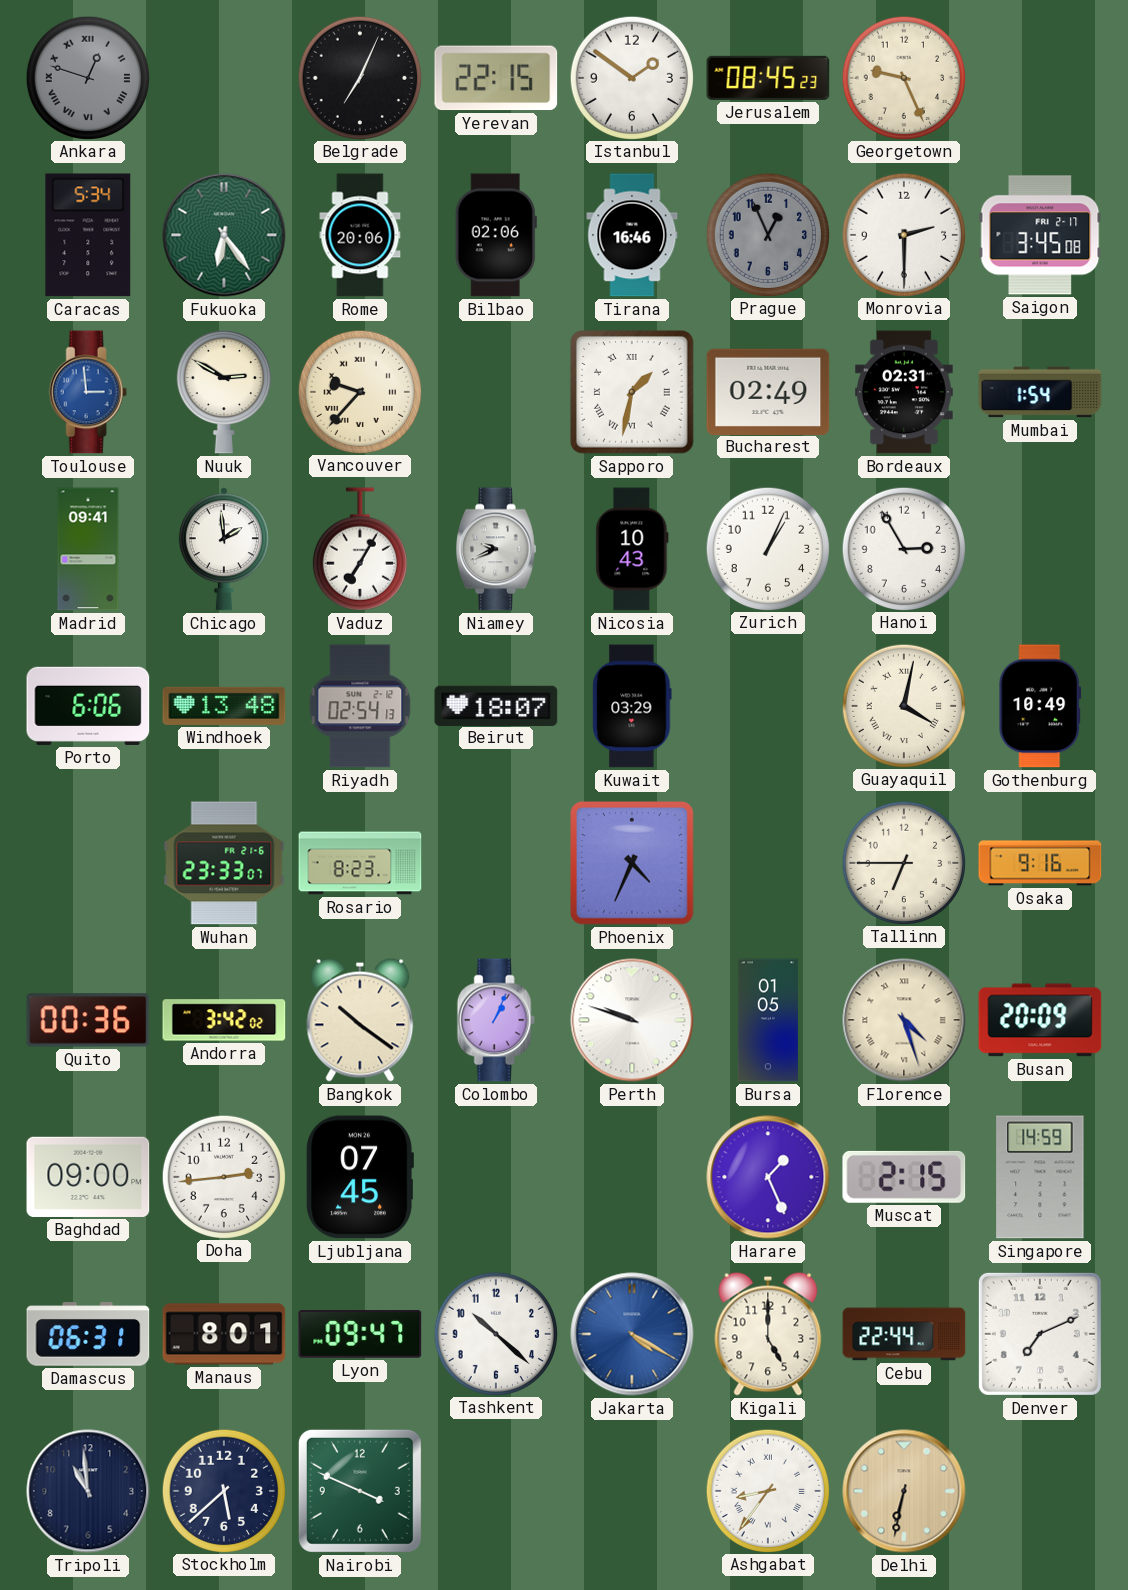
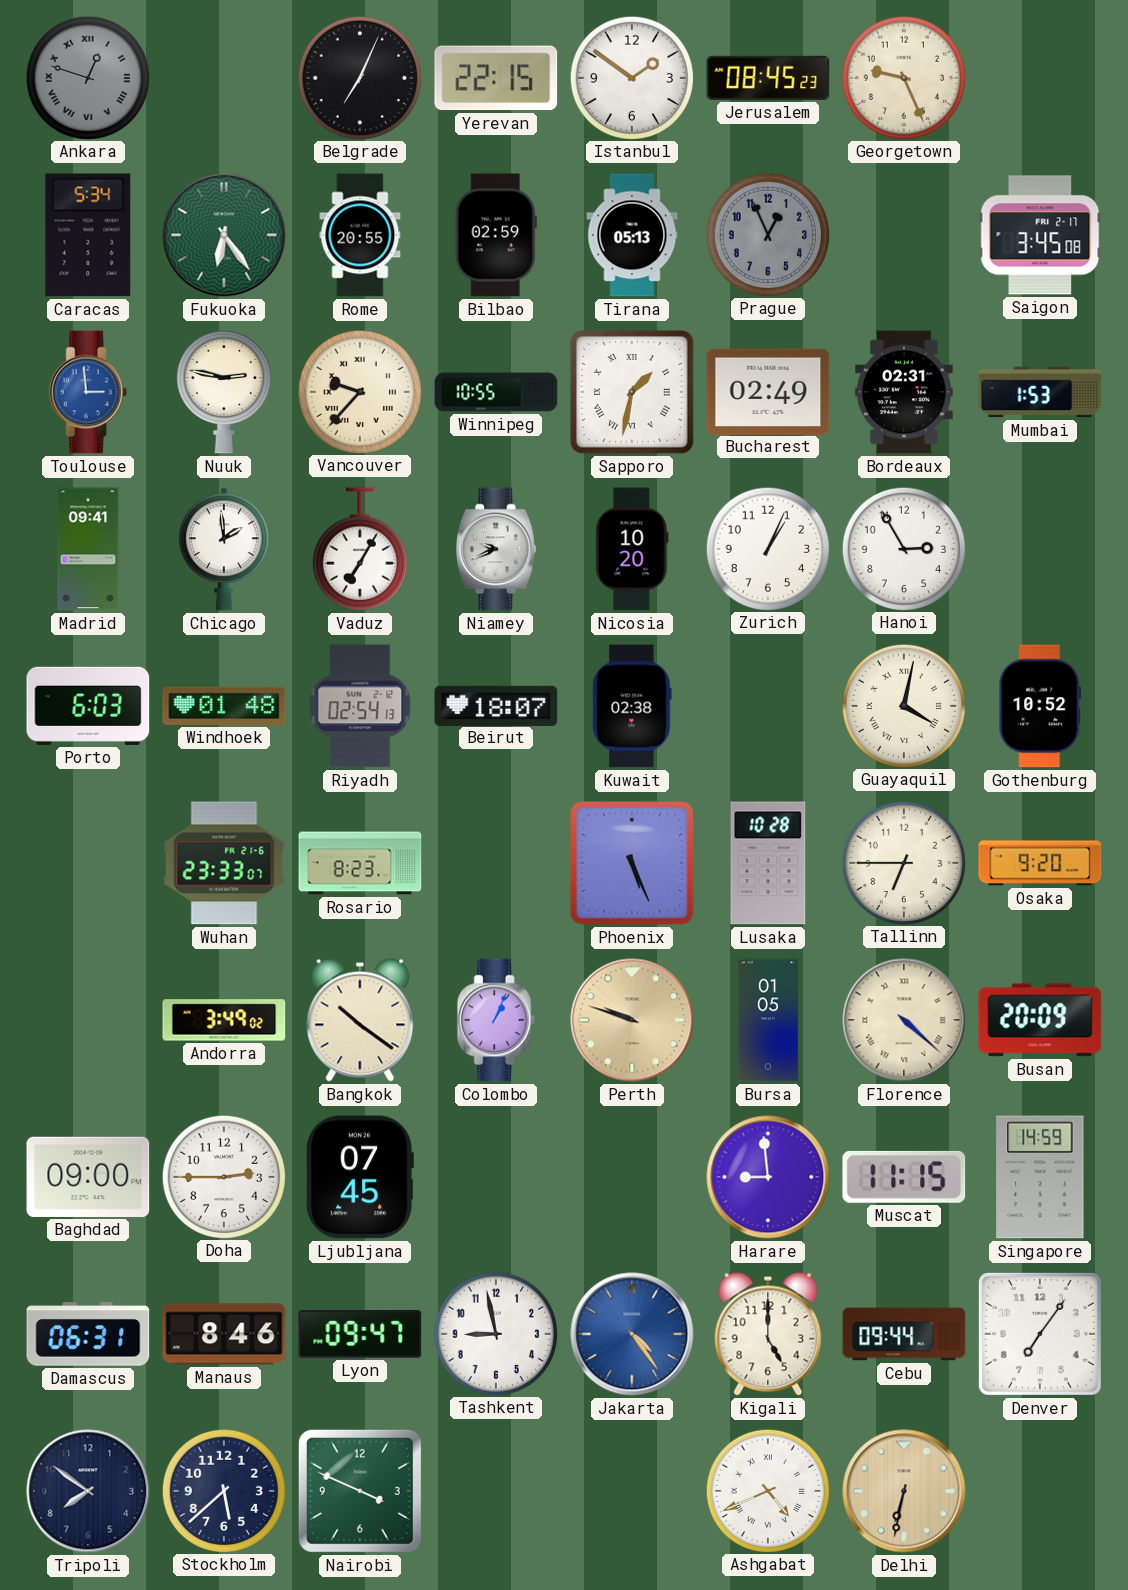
Rome: 20:06 -> 20:55 (360, 235)
Bilbao: 02:06 -> 02:59 (496, 235)
Tirana: 16:46 -> 05:13 (632, 235)
Monrovia: 2:30 -> none (903, 234)
Nuuk: 2:50 -> 2:47 (224, 392)
Winnipeg: none -> 10:55 (496, 392)
Mumbai: 1:54 -> 1:53 (1040, 392)
Nicosia: 10:43 -> 10:20 (632, 549)
Porto: 6:06 -> 6:03 (88, 706)
Windhoek: 13:48 -> 01:48 (224, 706)
Kuwait: 03:29 -> 02:38 (632, 706)
Gothenburg: 10:49 -> 10:52 (1040, 706)
Phoenix: 4:34 -> 5:26 (633, 863)
Lusaka: none -> 10:28 (768, 863)
Osaka: 9:16 -> 9:20 (1040, 863)
Quito: 00:36 -> none (88, 1020)
Andorra: 3:42 -> 3:49 (224, 1020)
Perth dial: white -> champagne (632, 1020)
Florence: 4:27 -> 4:22 (904, 1020)
Doha: 2:44 -> 2:45 (223, 1176)
Harare: 1:26 -> 8:59 (768, 1177)
Muscat: 2:15 -> 11:15 (904, 1177)
Manaus: 8:01 -> 8:46 (224, 1334)
Tashkent: 10:22 -> 8:58 (495, 1333)
Jakarta: 4:20 -> 4:24 (632, 1334)
Cebu: 22:44 -> 09:44 (904, 1334)
Denver: 7:11 -> 7:06 (1040, 1334)
Tripoli: 10:59 -> 7:51 (88, 1491)
Ashgabat: 8:36 -> 4:41 (767, 1490)
